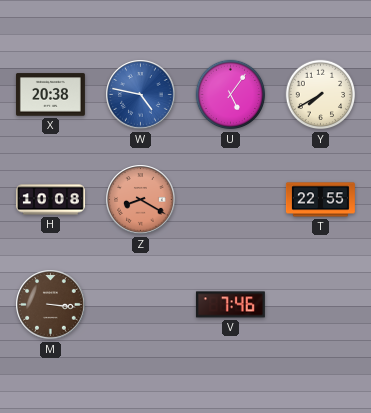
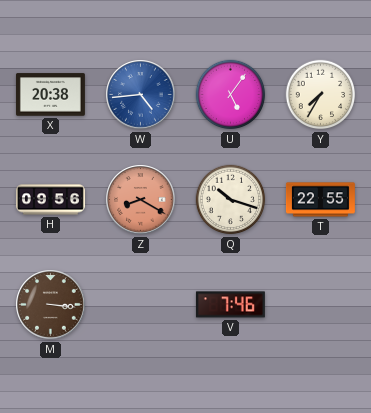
W: 4:47 -> 4:44 (141, 95)
Y: 7:40 -> 7:35 (321, 95)
H: 10:08 -> 09:56 (50, 200)
Q: none -> 10:18 (231, 200)
